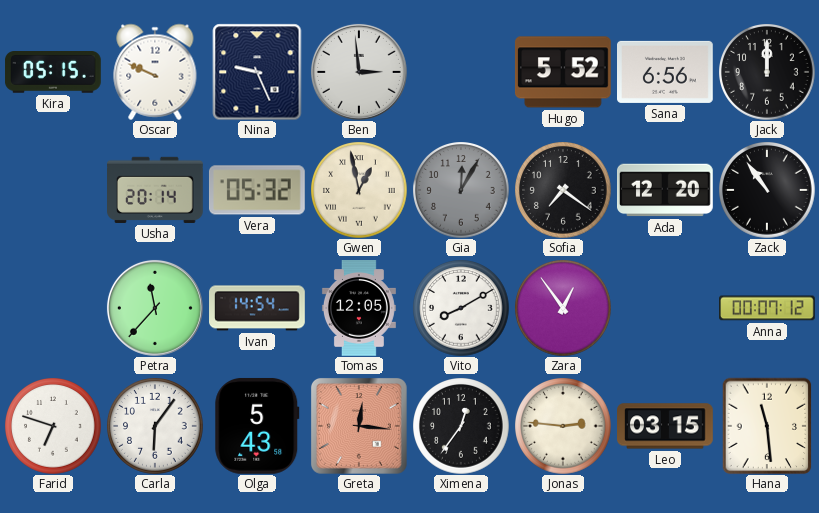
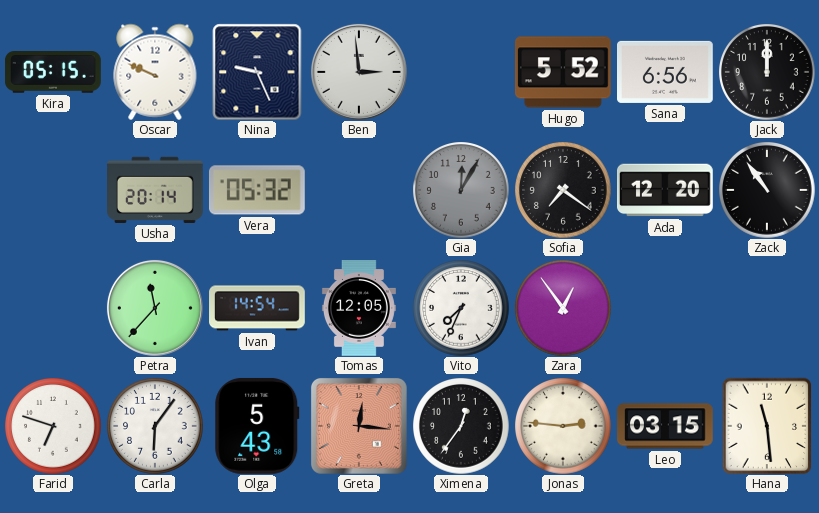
Gwen: 12:58 -> none (359, 190)
Vito: 8:10 -> 7:34 (461, 308)
Anna: 00:07 -> none (768, 308)
